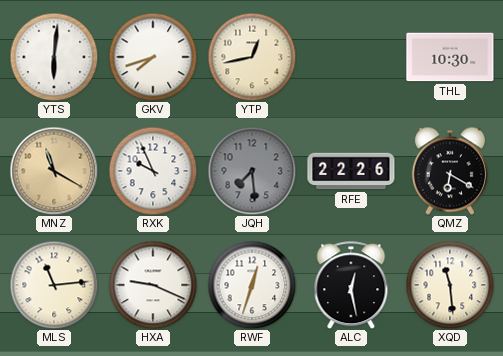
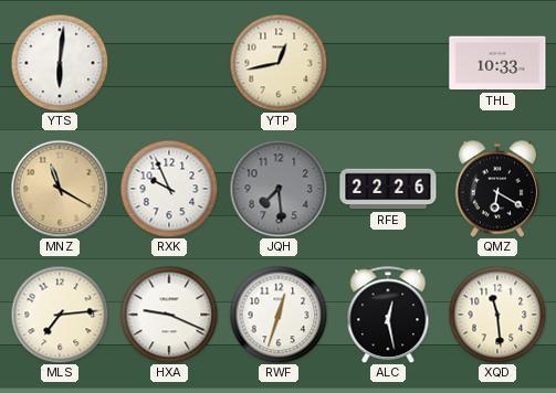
GKV: 7:42 -> none (153, 57)
THL: 10:30 -> 10:33 (497, 63)
MLS: 11:14 -> 7:14 (60, 315)
